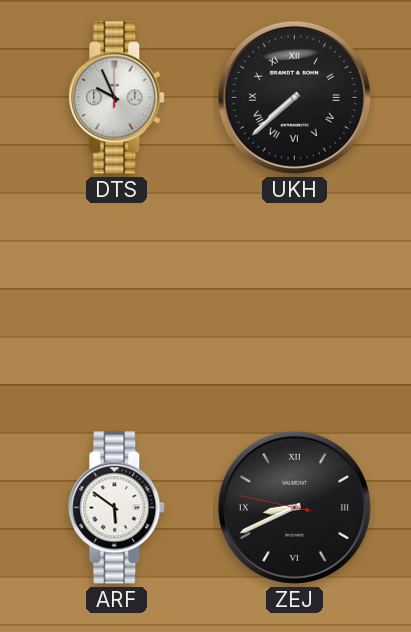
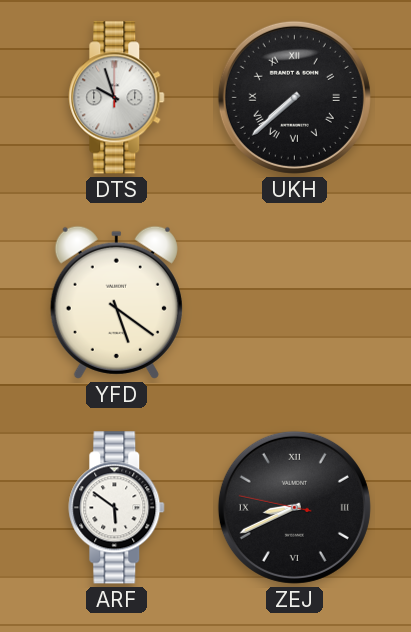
DTS: 9:56 -> 9:57 (117, 98)
YFD: none -> 5:21 (116, 302)
